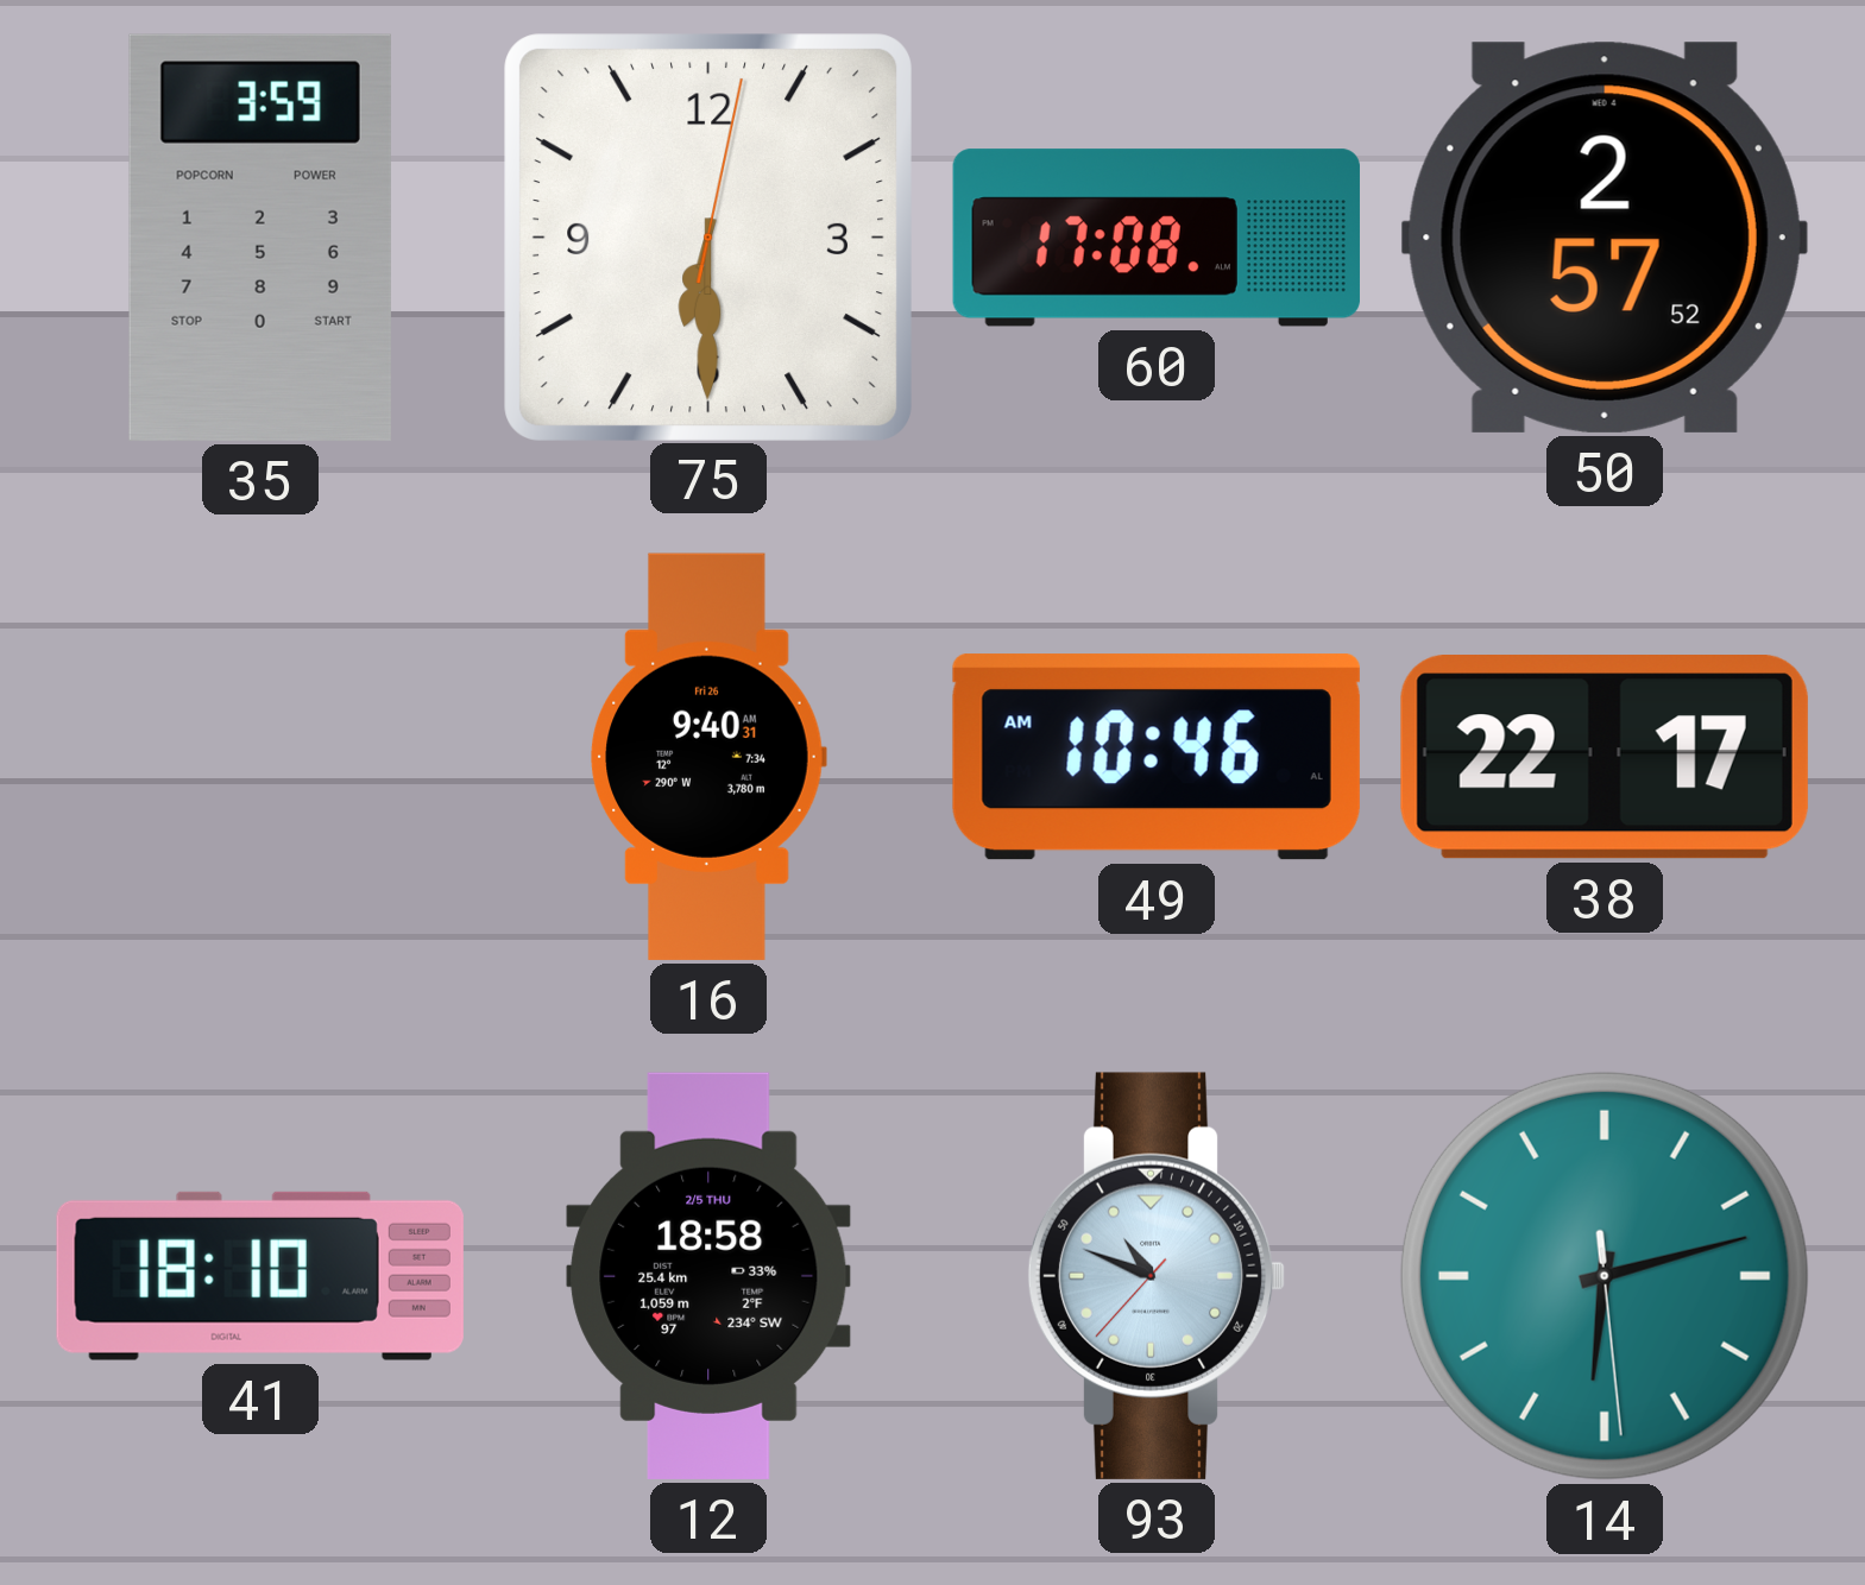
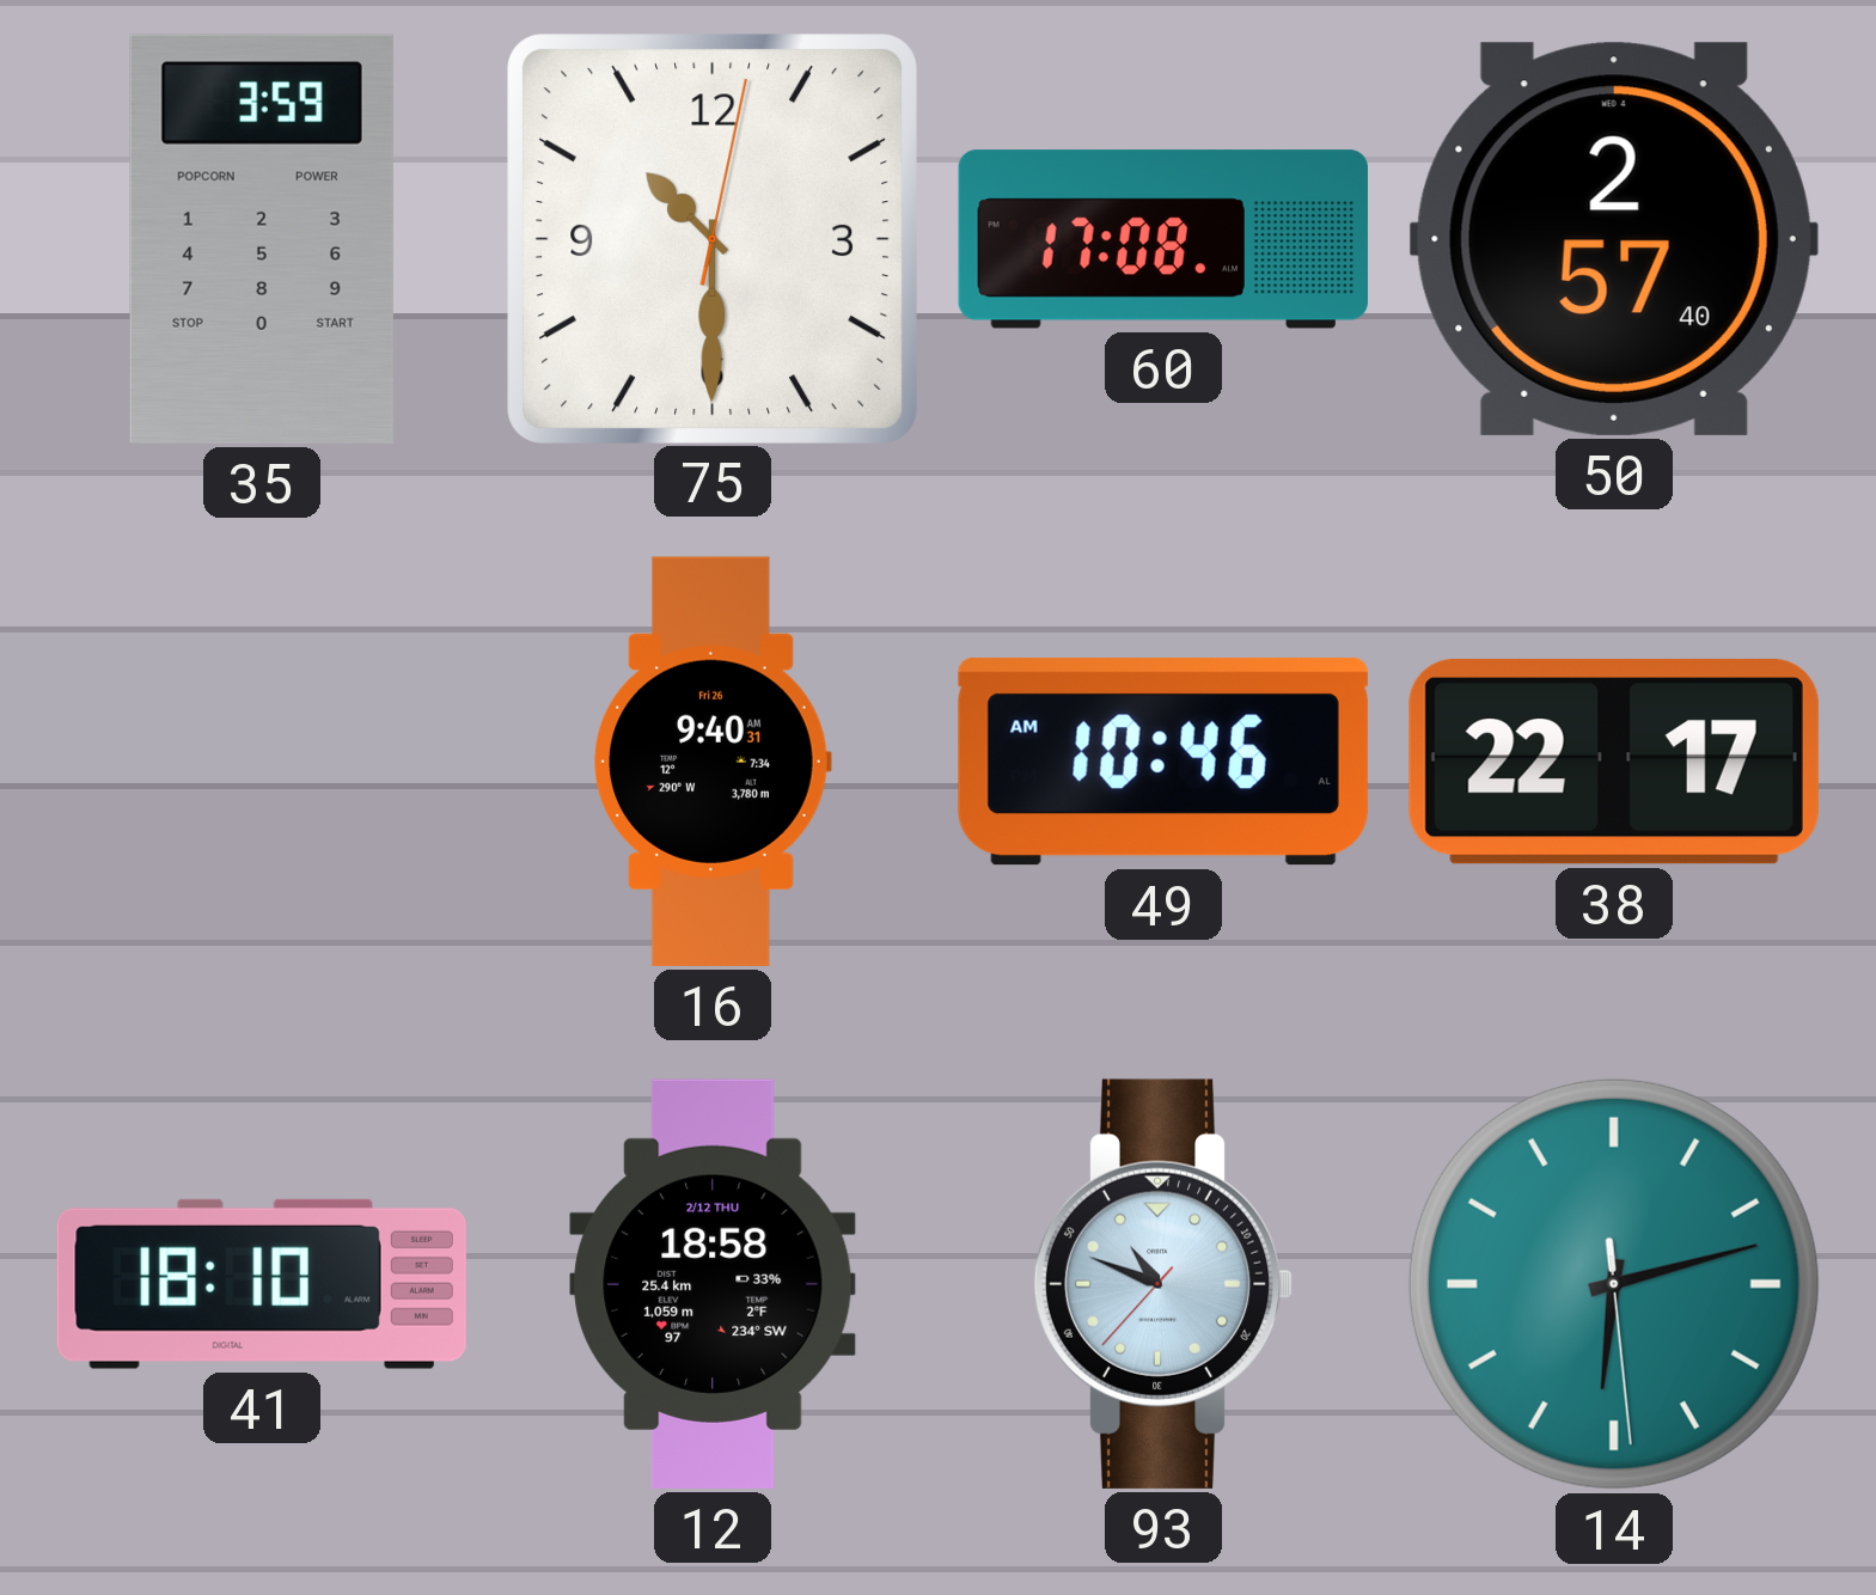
75: 6:30 -> 10:30 (711, 238)
50: 2:57:52 -> 2:57:40 (1614, 239)
12 date: 2/5 THU -> 2/12 THU (713, 1284)
